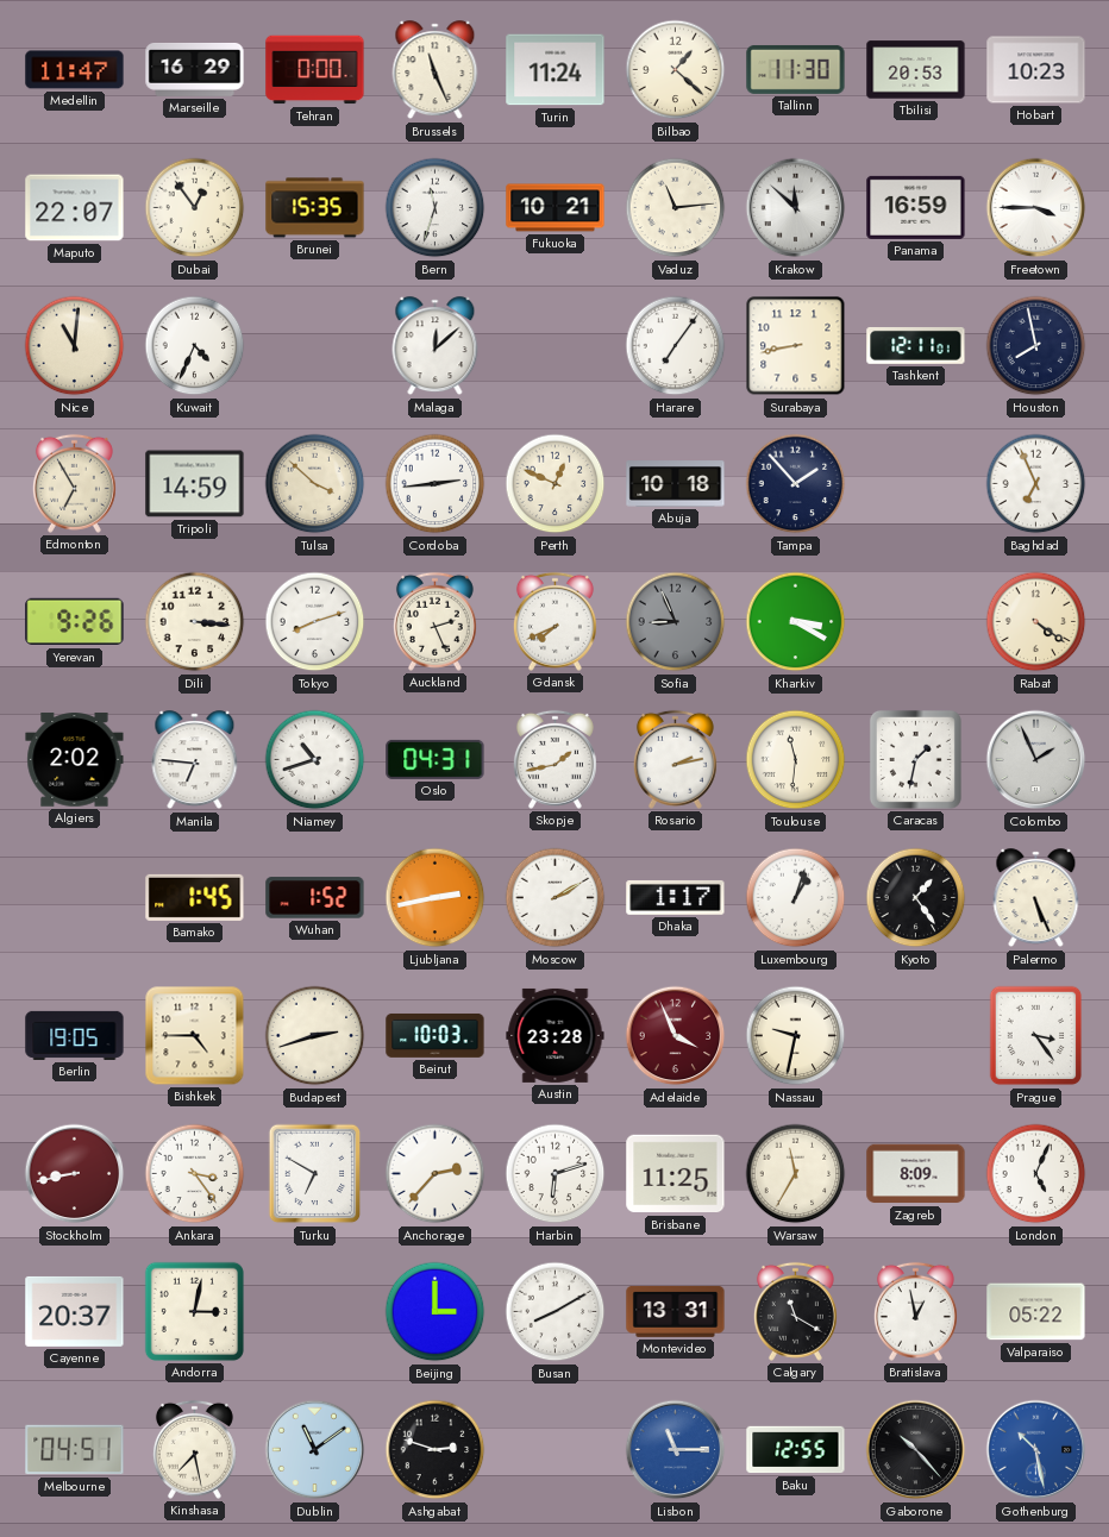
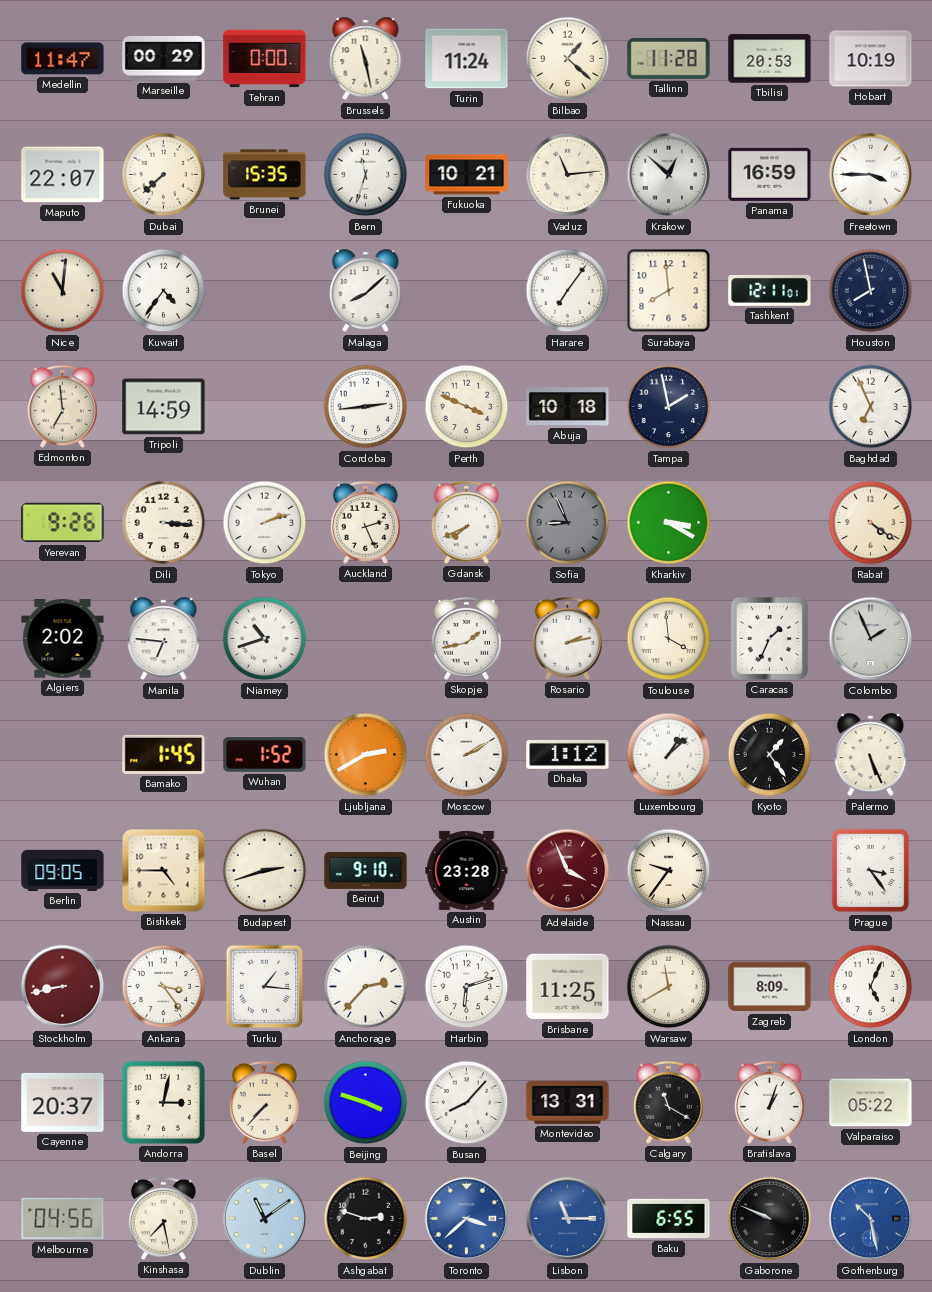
Marseille: 16:29 -> 00:29 (164, 58)
Brussels: 11:26 -> 11:28 (366, 59)
Tallinn: 11:30 -> 11:28 (669, 58)
Hobart: 10:23 -> 10:19 (871, 59)
Dubai: 12:54 -> 7:38 (164, 175)
Krakow: 11:52 -> 12:52 (669, 175)
Kuwait: 4:34 -> 4:36 (164, 291)
Malaga: 12:08 -> 8:08 (366, 291)
Surabaya: 8:43 -> 7:59 (669, 291)
Edmonton: 6:55 -> 6:59 (62, 406)
Tulsa: 3:52 -> none (315, 484)
Perth: 12:49 -> 3:49 (467, 407)
Tampa: 1:53 -> 1:58 (669, 407)
Tokyo: 8:12 -> 2:12 (265, 523)
Oslo: 04:31 -> none (436, 759)
Toulouse: 11:31 -> 3:59 (669, 639)
Caracas: 1:32 -> 1:34 (769, 638)
Ljubljana: 2:43 -> 2:40 (366, 755)
Dhaka: 1:17 -> 1:12 (568, 754)
Luxembourg: 1:03 -> 1:08 (669, 755)
Berlin: 19:05 -> 09:05 (63, 870)
Beirut: 10:03 -> 9:10 (366, 870)
Nassau: 9:32 -> 9:36 (669, 871)
Turku: 6:50 -> 1:16 (265, 987)
Warsaw: 11:35 -> 11:40 (669, 987)
Basel: none -> 7:37 (264, 1102)
Beijing: 3:00 -> 3:48 (366, 1103)
Busan: 8:10 -> 8:07 (467, 1103)
Bratislava: 12:58 -> 1:03 (769, 1102)
Melbourne: 04:51 -> 04:56 (63, 1219)
Toronto: none -> 3:38 (467, 1219)
Baku: 12:55 -> 6:55 (669, 1219)
Gaborone: 10:23 -> 9:49 (770, 1219)
